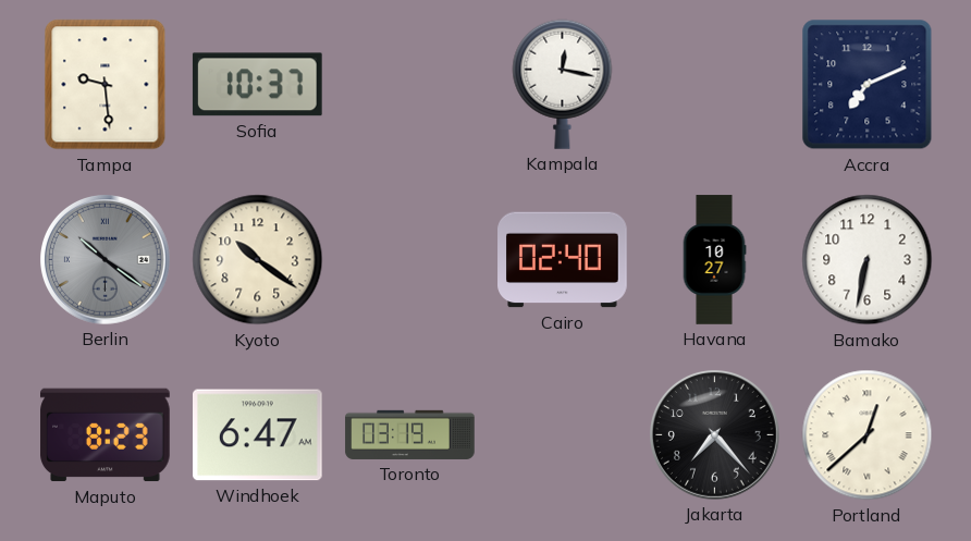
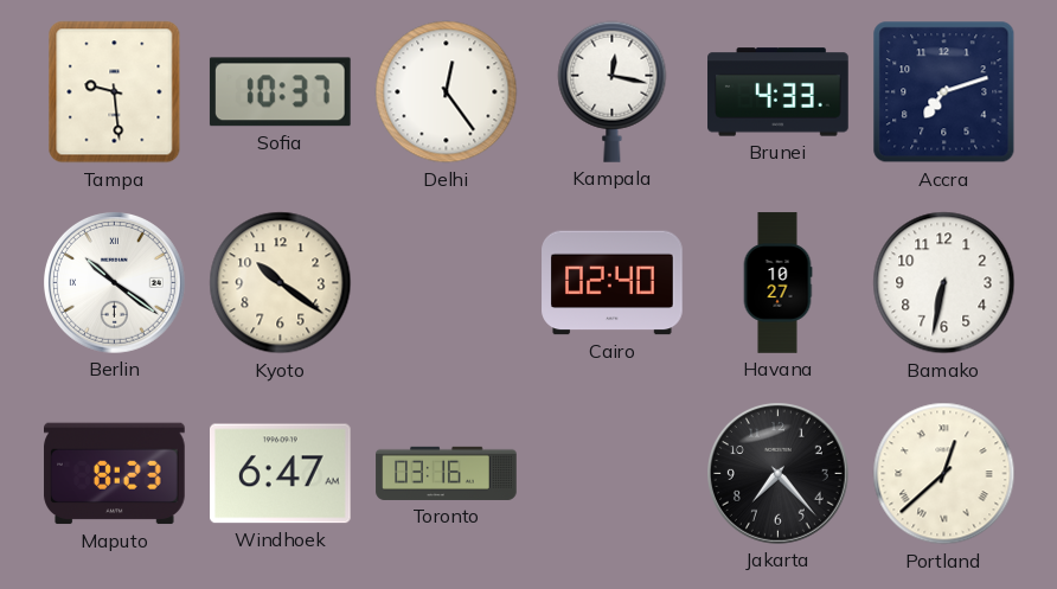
Delhi: none -> 12:24 (447, 92)
Brunei: none -> 4:33 (779, 92)
Accra: 7:11 -> 7:12 (944, 92)
Berlin dial: grey -> white (115, 283)
Toronto: 03:19 -> 03:16 (447, 473)
